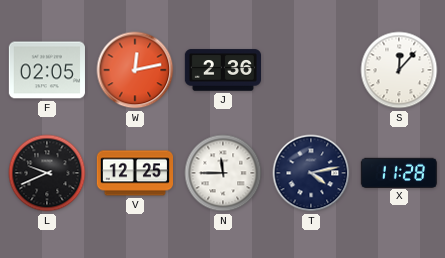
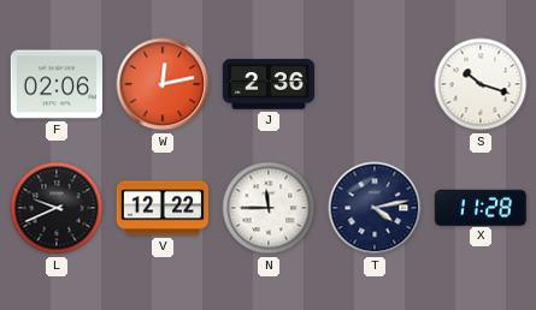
F: 02:05 -> 02:06 (57, 84)
S: 12:07 -> 10:18 (481, 84)
V: 12:25 -> 12:22 (161, 208)
